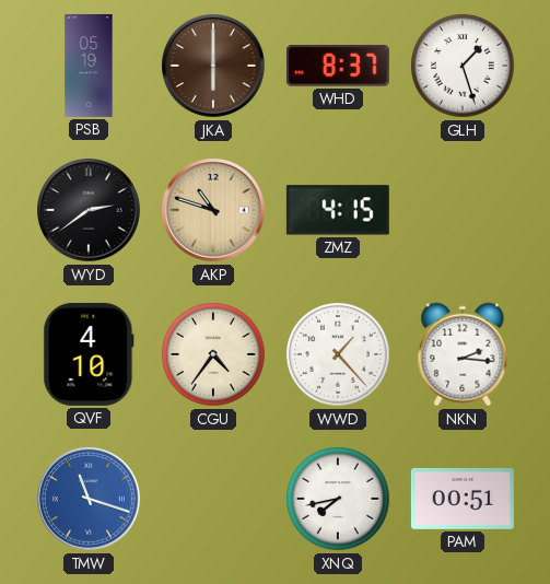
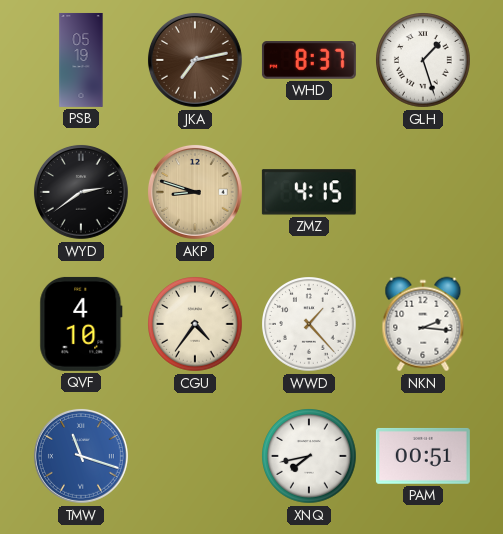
JKA: 6:00 -> 7:13 (195, 60)
AKP: 10:48 -> 8:48 (195, 192)
